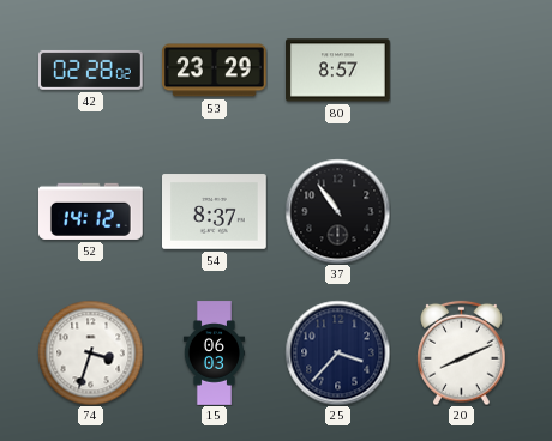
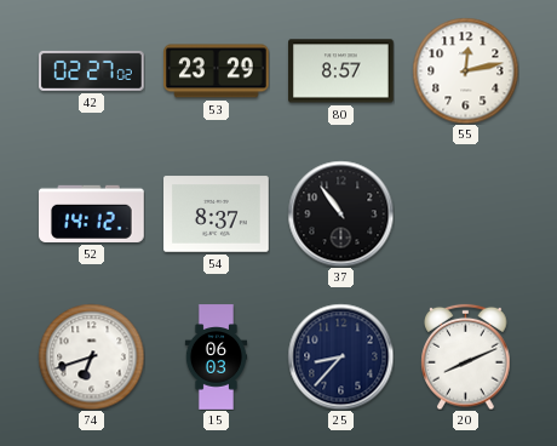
42: 02:28 -> 02:27 (92, 70)
55: none -> 12:13 (465, 70)
74: 3:33 -> 6:42 (91, 356)
25: 3:37 -> 8:37 (340, 356)
